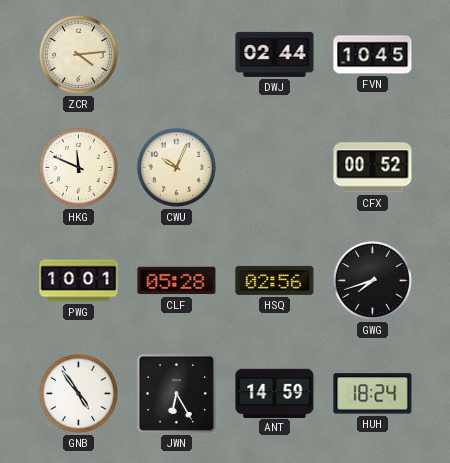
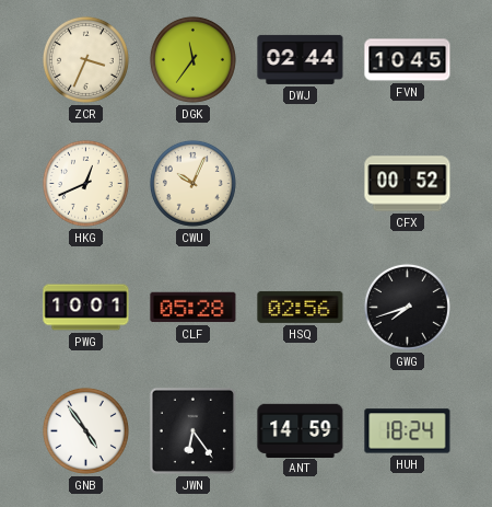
ZCR: 4:14 -> 3:34 (85, 59)
DGK: none -> 11:36 (192, 59)
HKG: 11:49 -> 12:41 (85, 183)
JWN: 6:25 -> 6:24 (192, 430)
